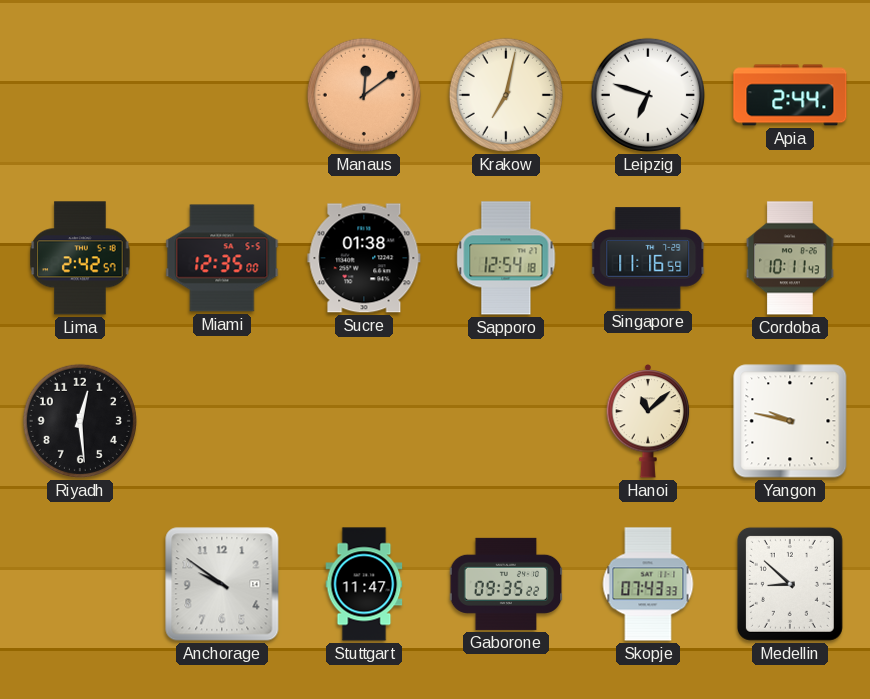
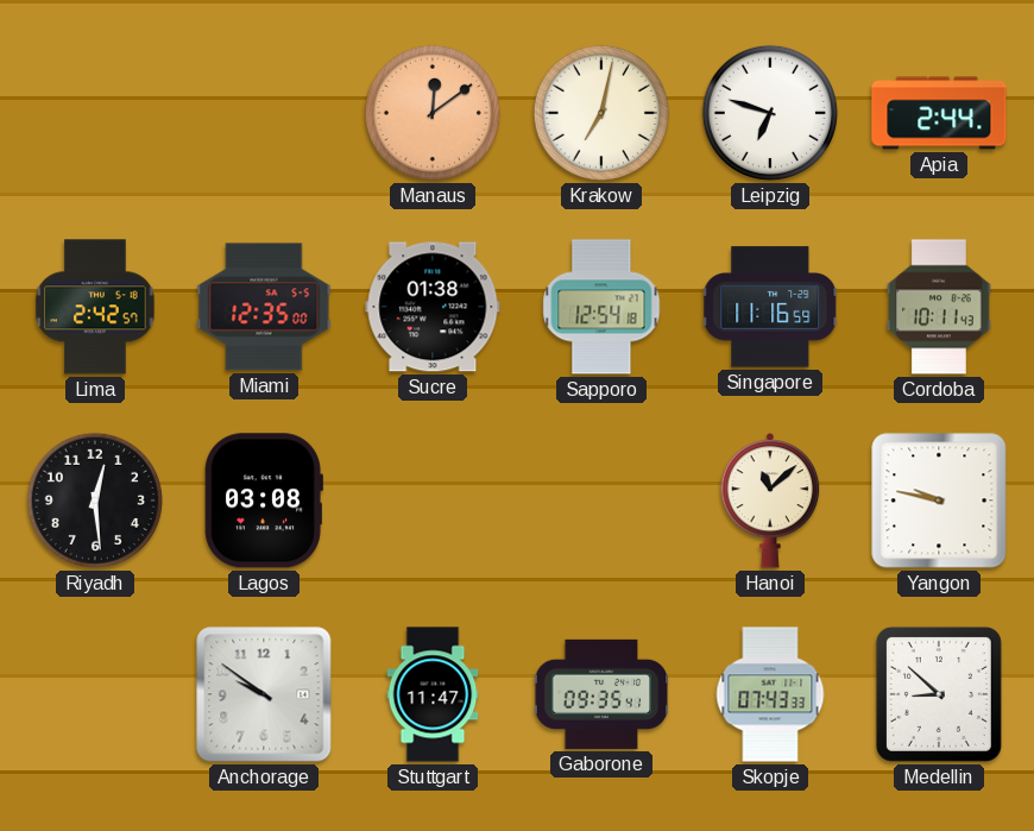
Lagos: none -> 03:08 (264, 501)
Gaborone: 09:35:22 -> 09:35:41 (601, 694)
